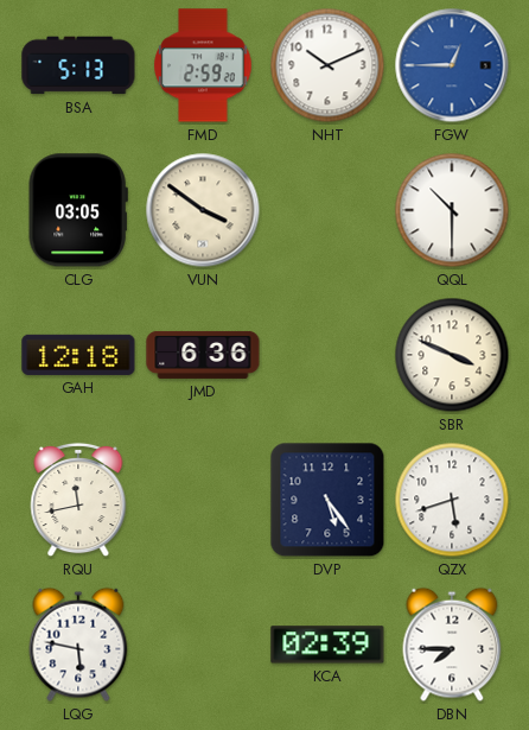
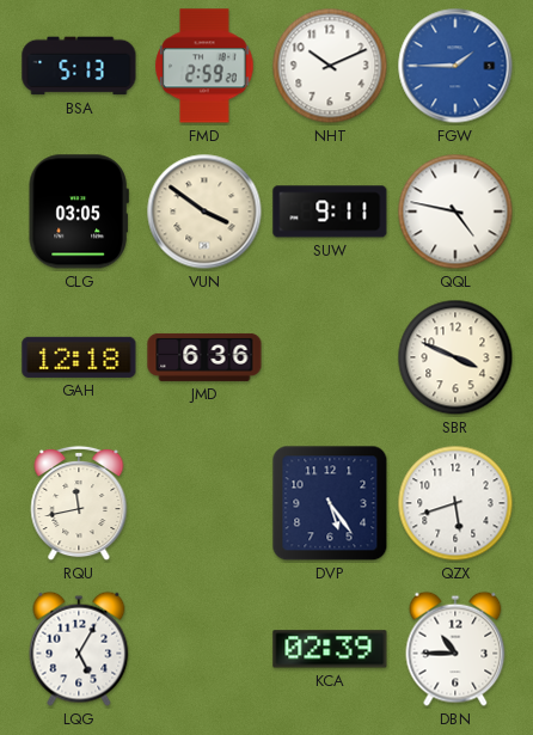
FGW: 12:45 -> 1:45 (455, 66)
SUW: none -> 9:11 (330, 212)
QQL: 10:30 -> 4:47 (455, 212)
LQG: 5:47 -> 5:05 (79, 649)
DBN: 7:45 -> 10:45 (455, 649)
